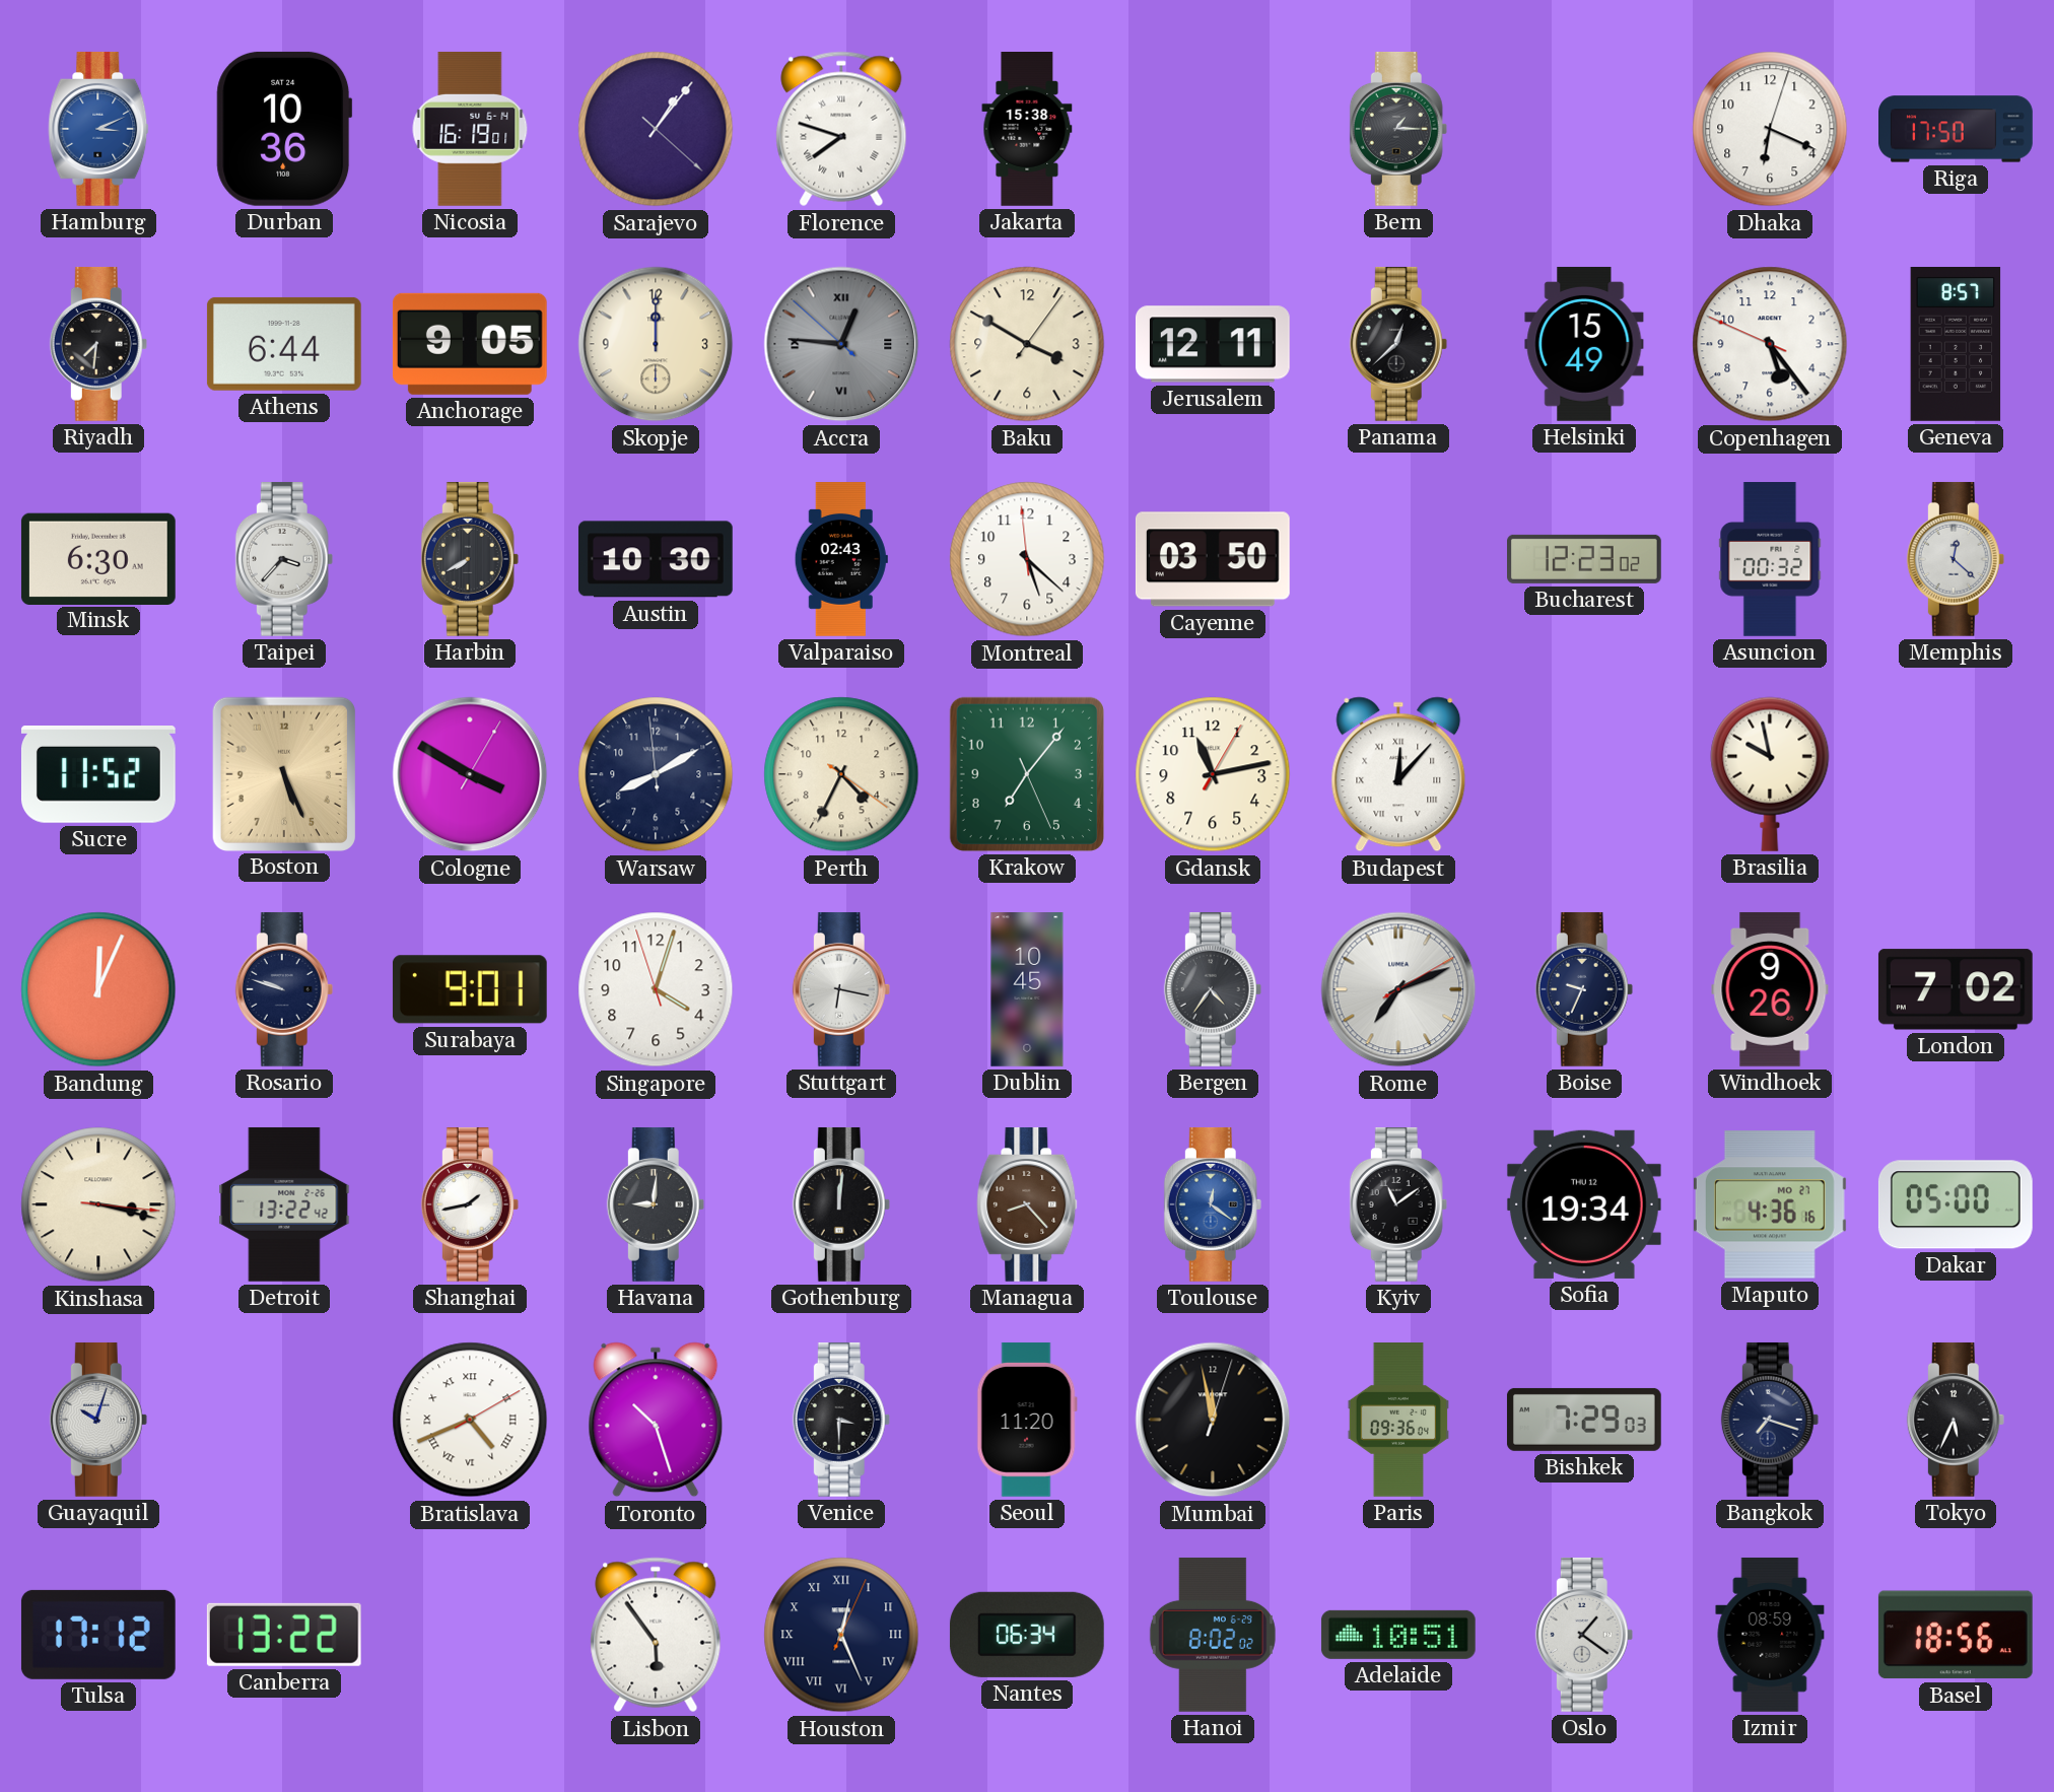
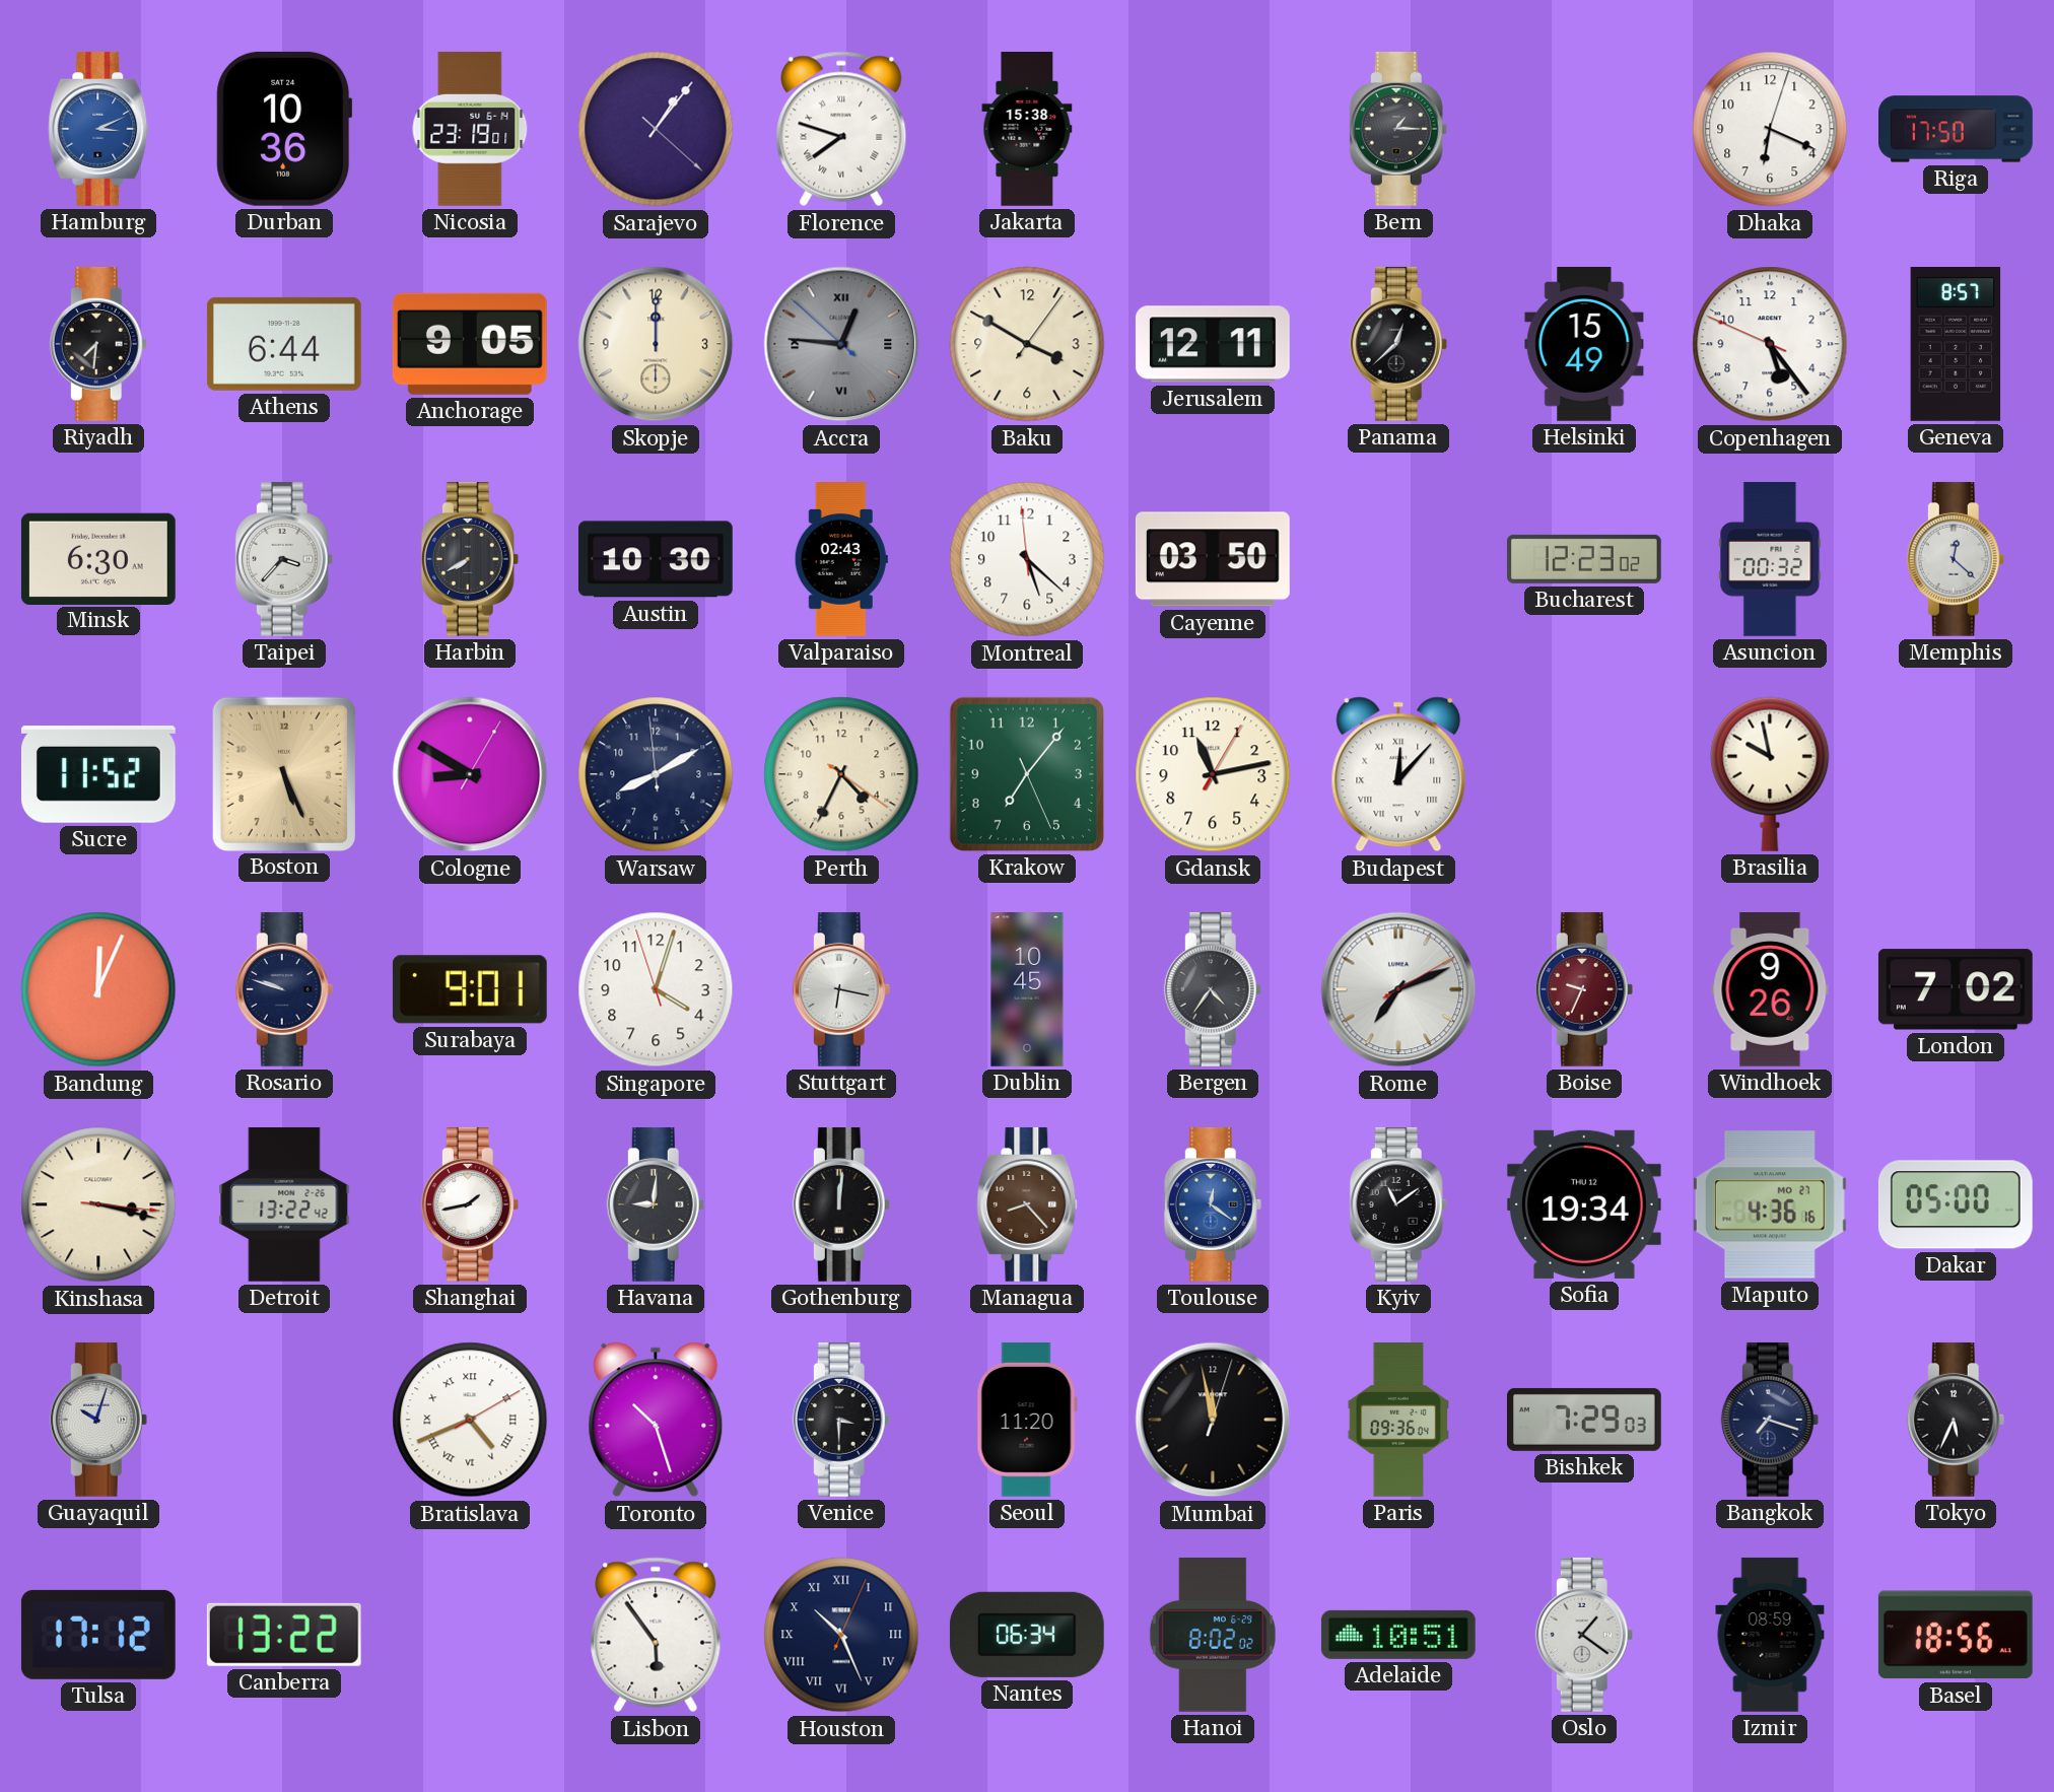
Nicosia: 16:19 -> 23:19 (470, 129)
Cologne: 3:50 -> 8:50 (470, 774)
Boise dial: navy -> burgundy (1584, 989)
Houston: 12:26 -> 10:26 (841, 1635)
